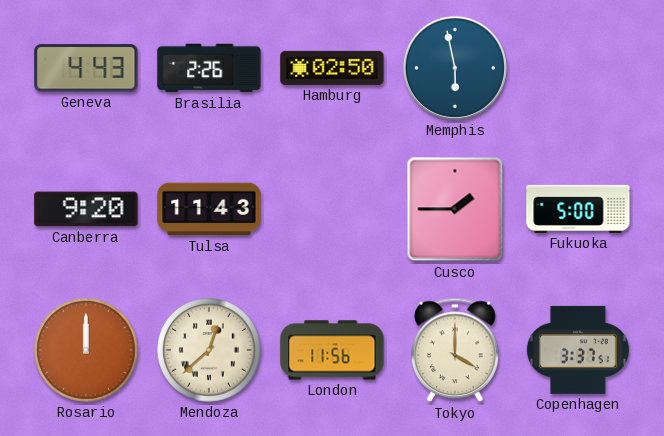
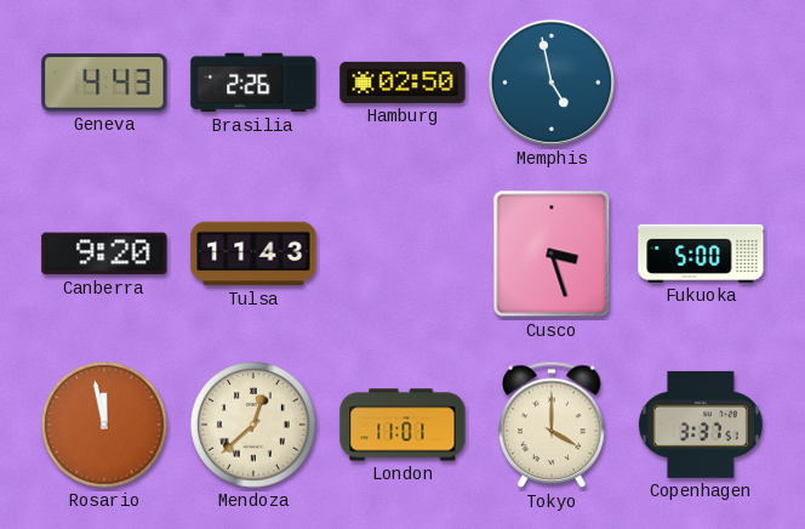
Memphis: 5:58 -> 4:58 (552, 83)
Cusco: 1:45 -> 3:27 (552, 254)
Rosario: 12:00 -> 11:58 (105, 426)
London: 11:56 -> 11:01 (402, 425)
